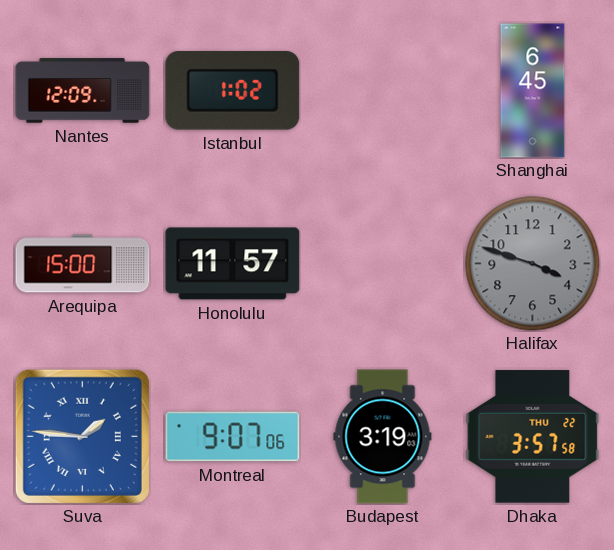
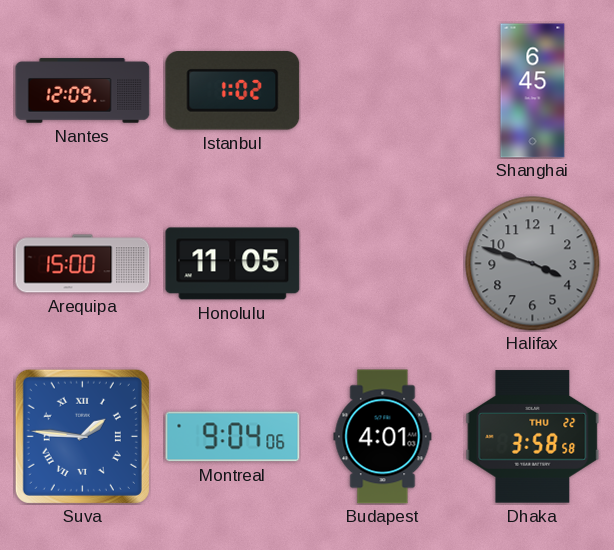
Honolulu: 11:57 -> 11:05 (233, 264)
Montreal: 9:07 -> 9:04 (233, 437)
Budapest: 3:19 -> 4:01 (383, 437)
Dhaka: 3:57 -> 3:58 (533, 437)
